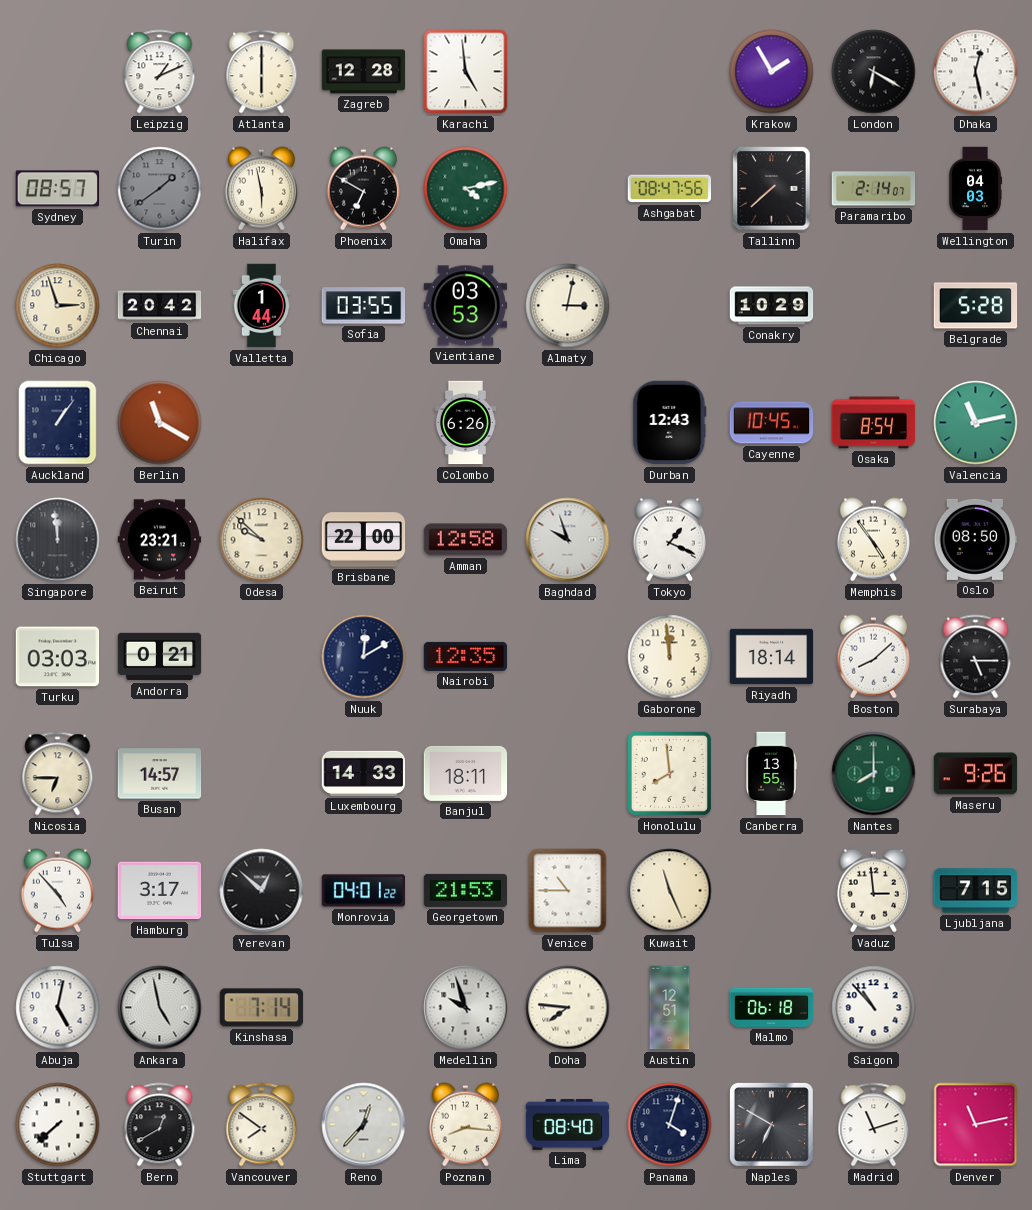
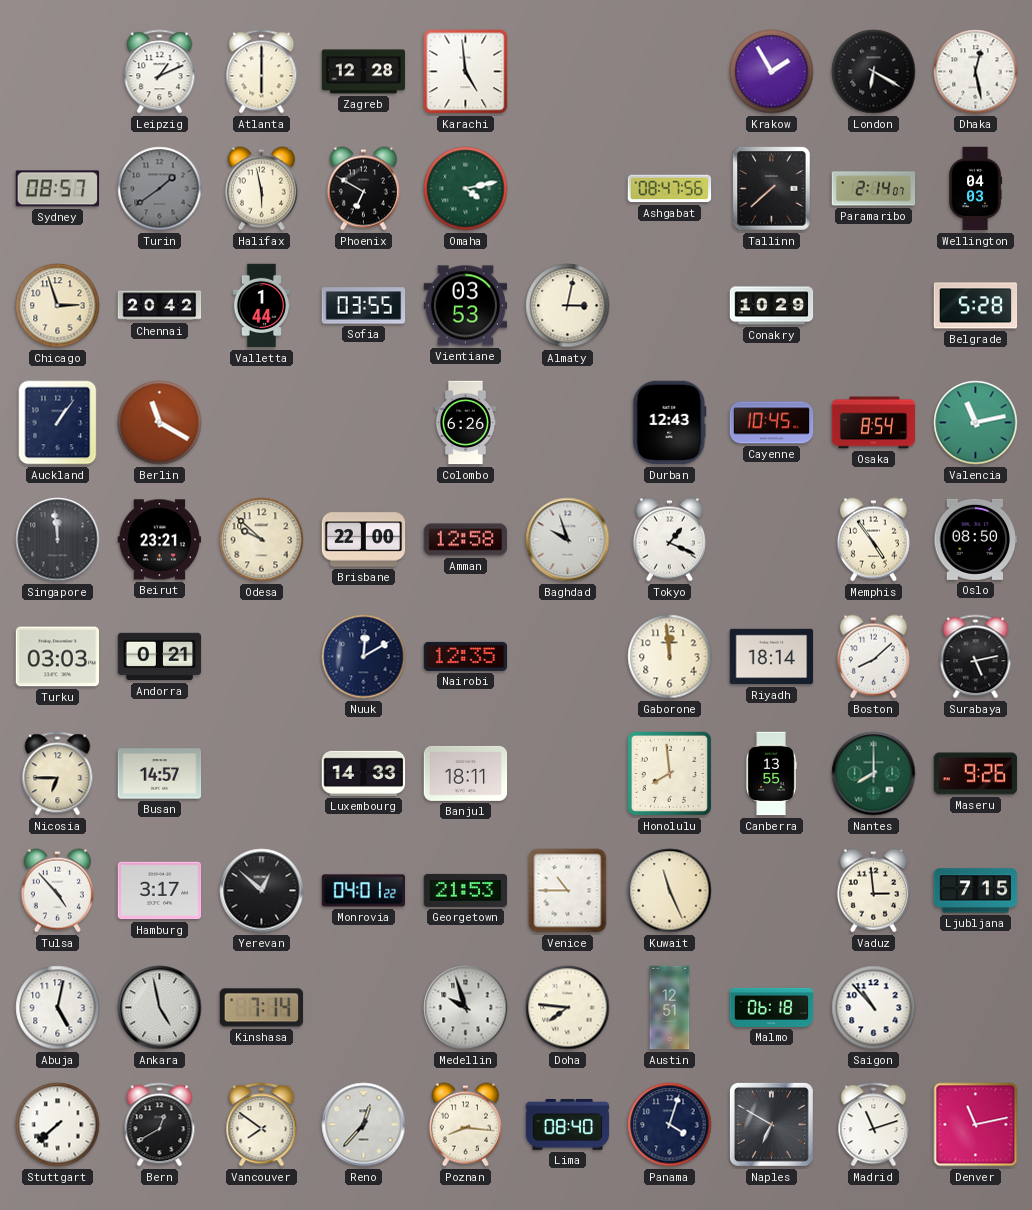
Surabaya: 5:15 -> 5:13 (976, 657)
